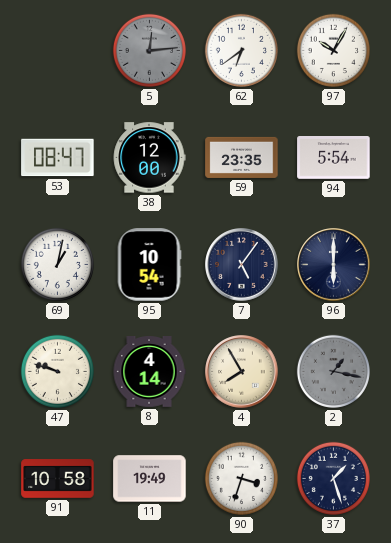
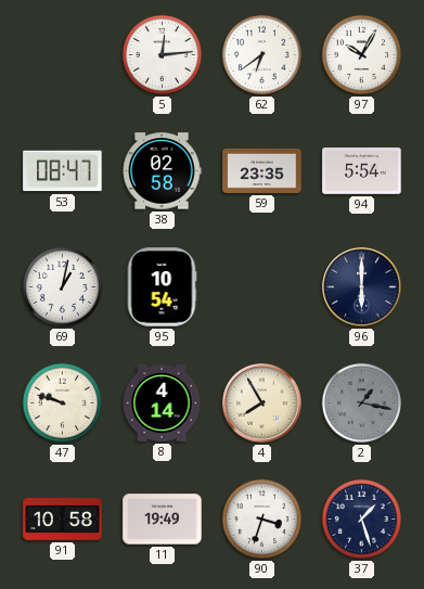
5 dial: grey -> white (162, 54)
38: 12:00 -> 02:58 (162, 171)
7: 5:06 -> none (242, 265)
